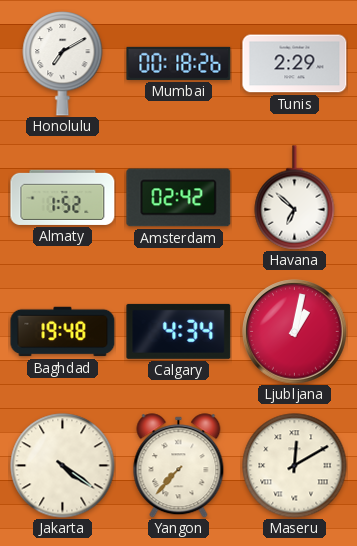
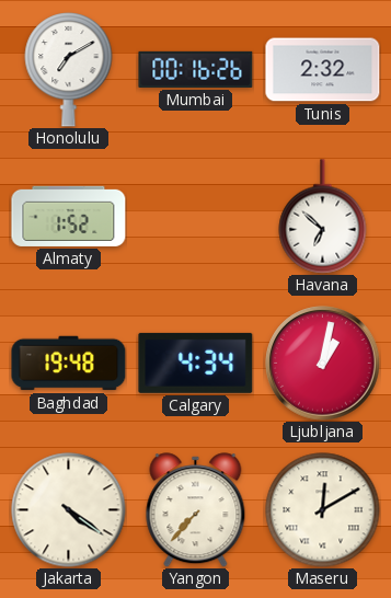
Mumbai: 00:18 -> 00:16 (196, 69)
Tunis: 2:29 -> 2:32 (323, 70)
Amsterdam: 02:42 -> none (179, 198)
